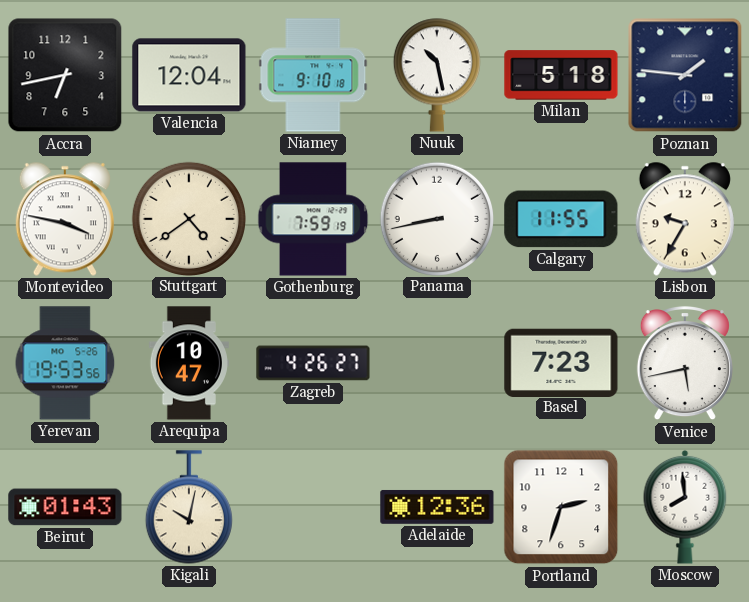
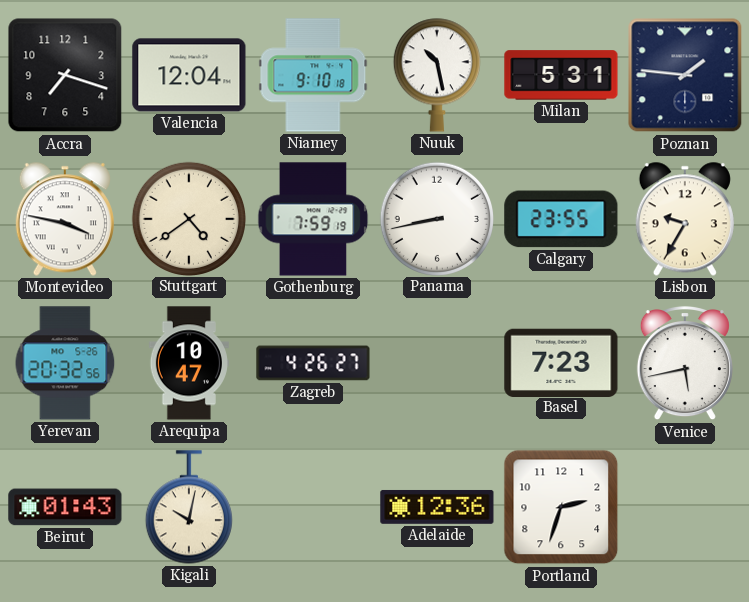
Accra: 6:43 -> 7:18 (65, 75)
Milan: 5:18 -> 5:31 (561, 75)
Calgary: 11:55 -> 23:55 (561, 219)
Yerevan: 19:53 -> 20:32 (65, 363)
Moscow: 7:59 -> none (685, 507)
